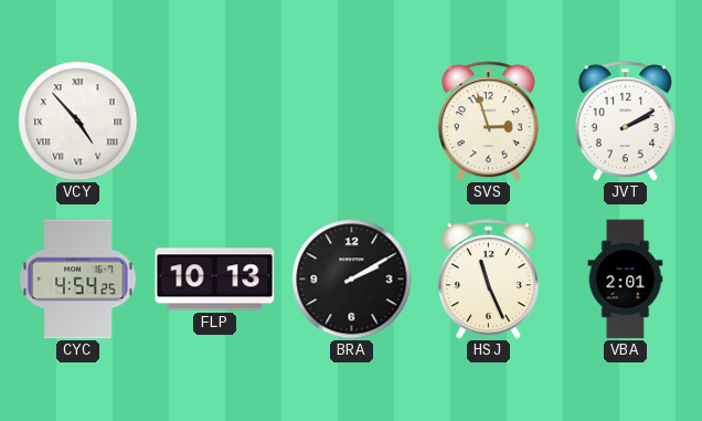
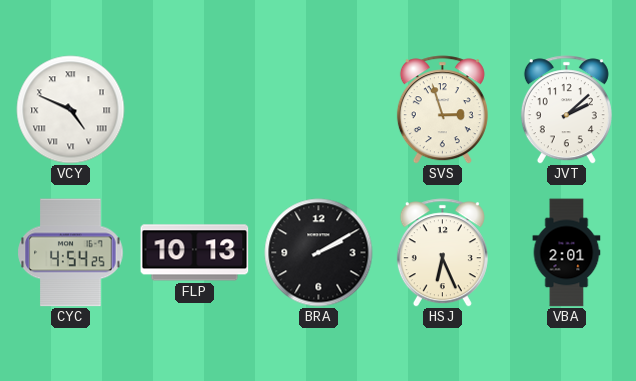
VCY: 4:53 -> 4:49 (71, 110)
JVT: 2:10 -> 2:08 (566, 110)
HSJ: 11:26 -> 6:26 (442, 253)
